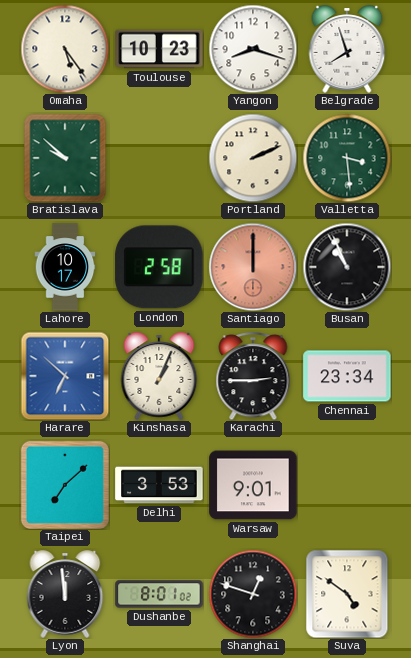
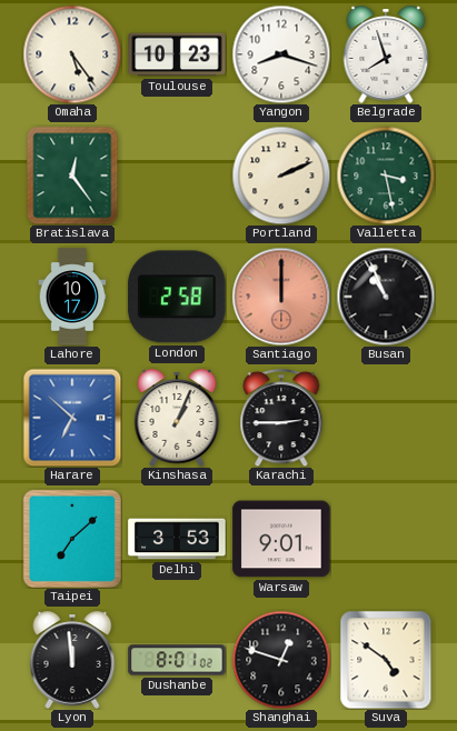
Bratislava: 9:52 -> 12:24 (72, 176)
Valletta: 3:29 -> 3:28 (386, 176)
Chennai: 23:34 -> none (347, 376)
